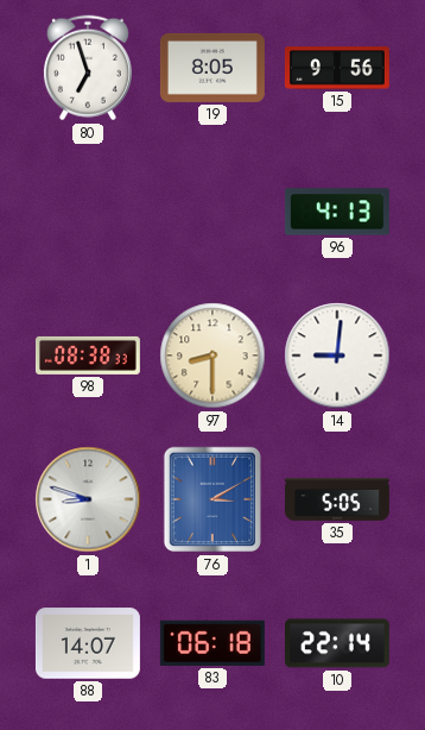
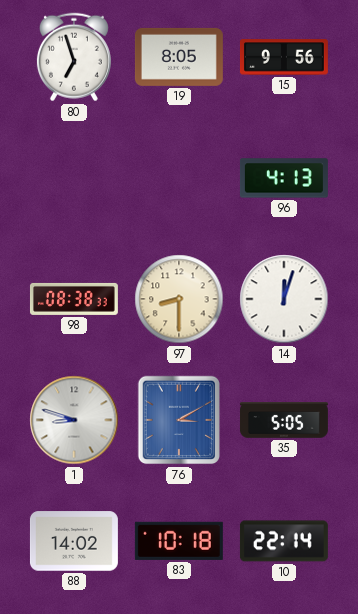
14: 9:01 -> 12:03 (284, 299)
88: 14:07 -> 14:02 (74, 541)
83: 06:18 -> 10:18 (179, 541)
